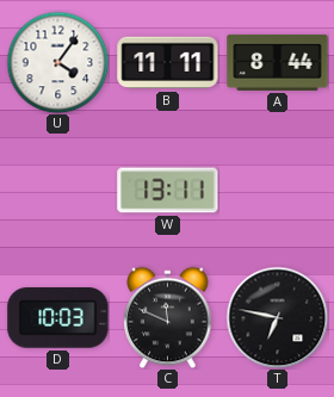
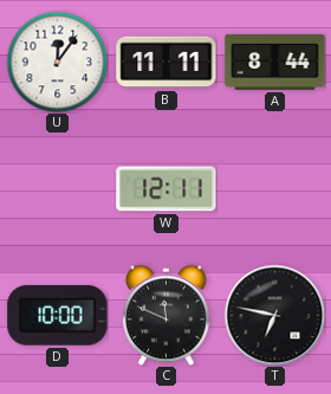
U: 4:06 -> 12:06 (57, 62)
W: 13:11 -> 12:11 (167, 189)
D: 10:03 -> 10:00 (58, 316)
